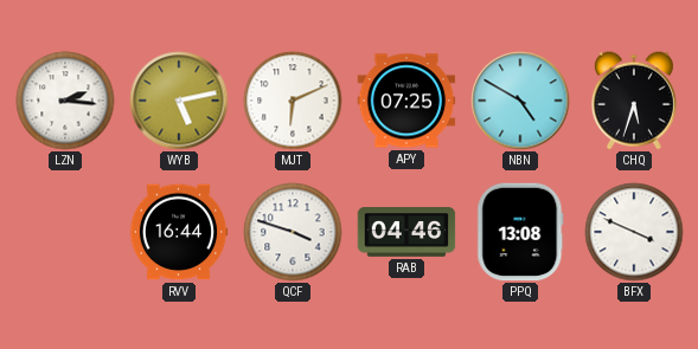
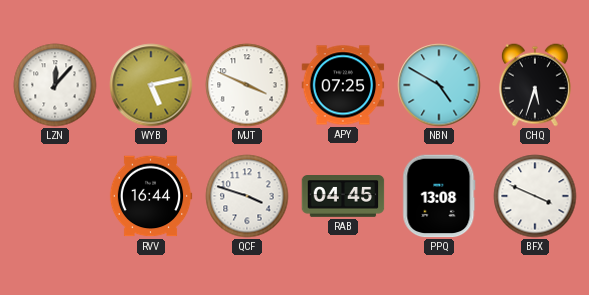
LZN: 2:16 -> 12:07 (55, 85)
MJT: 6:11 -> 3:49 (247, 85)
RAB: 04:46 -> 04:45 (343, 197)
